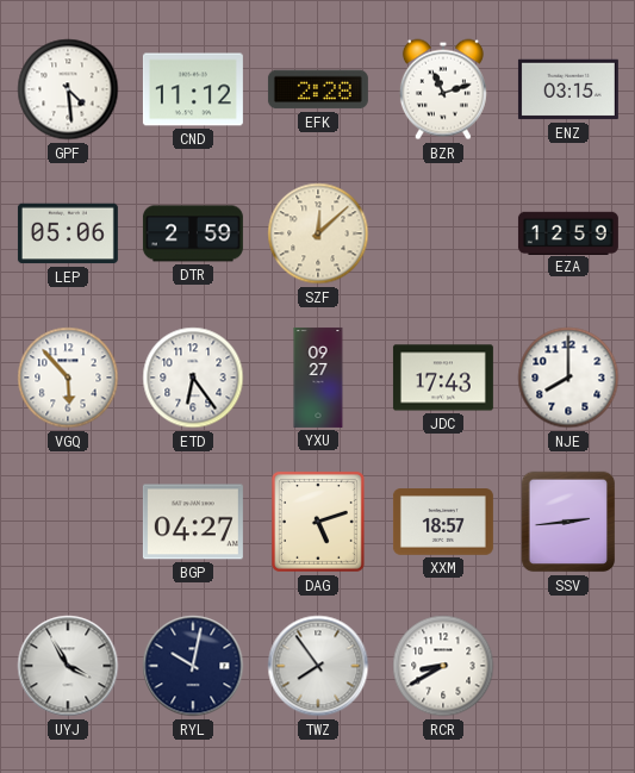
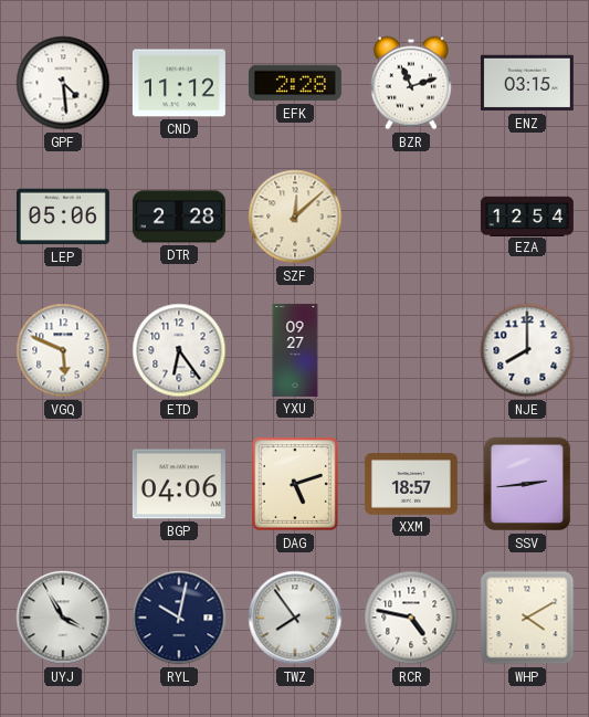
DTR: 2:59 -> 2:28 (179, 217)
EZA: 12:59 -> 12:54 (527, 215)
VGQ: 5:53 -> 5:49 (63, 350)
JDC: 17:43 -> none (443, 378)
BGP: 04:27 -> 04:06 (179, 484)
RCR: 8:40 -> 4:47 (411, 618)
WHP: none -> 4:10 (527, 618)
